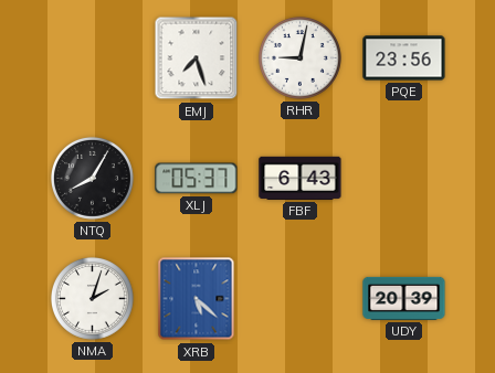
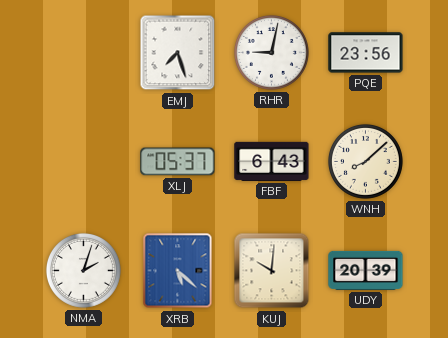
NTQ: 8:05 -> none (92, 178)
WNH: none -> 8:08 (365, 161)
KUJ: none -> 10:01 (272, 271)
